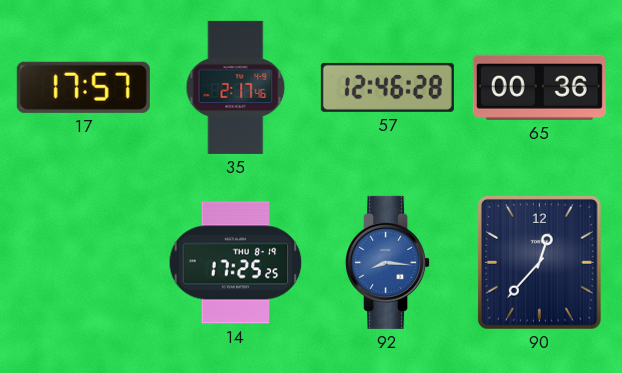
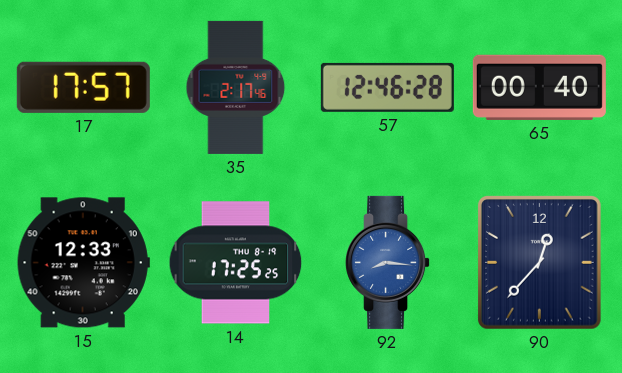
65: 00:36 -> 00:40 (539, 87)
15: none -> 12:33 (83, 263)
